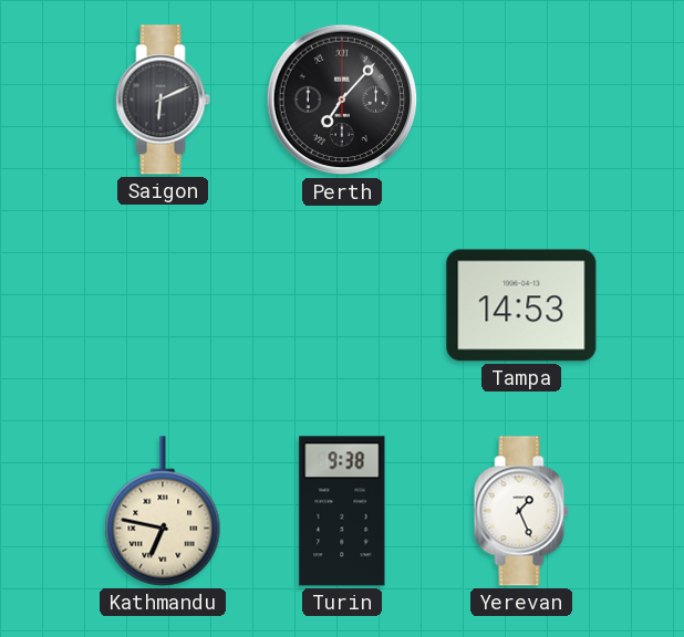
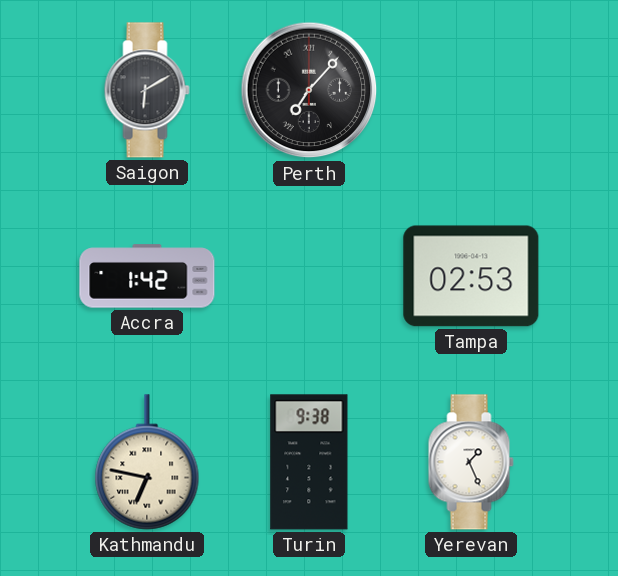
Saigon: 6:11 -> 6:10 (147, 90)
Accra: none -> 1:42 (147, 276)
Tampa: 14:53 -> 02:53 (471, 276)
